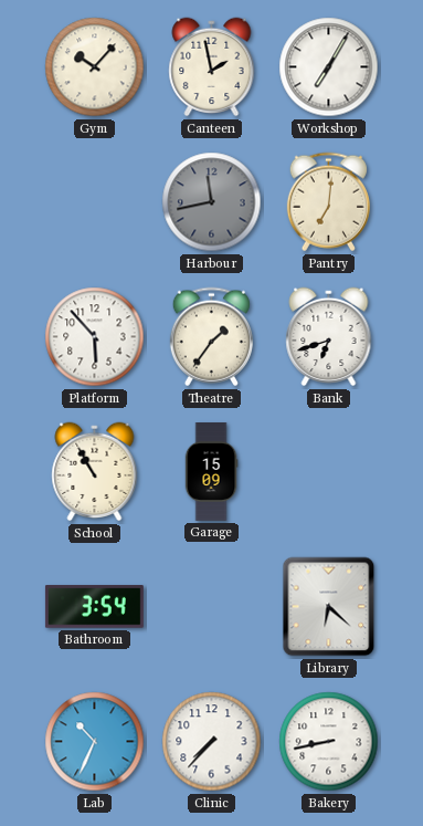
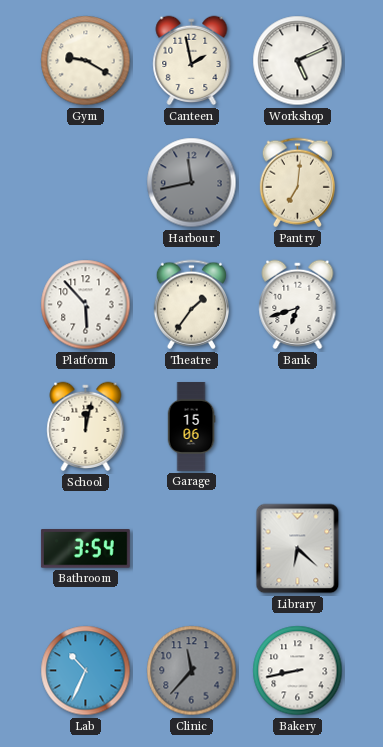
Gym: 10:07 -> 9:20 (86, 61)
Workshop: 7:05 -> 5:11 (298, 61)
School: 10:55 -> 12:02 (86, 427)
Garage: 15:09 -> 15:06 (191, 427)
Clinic: 7:37 -> 11:37 (192, 671)
Clinic dial: white -> grey (192, 671)
